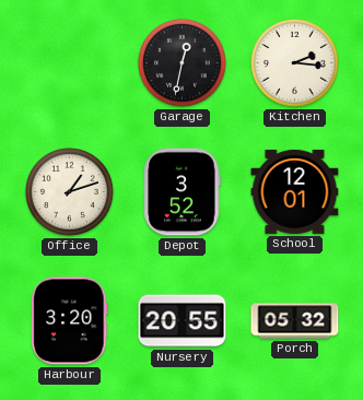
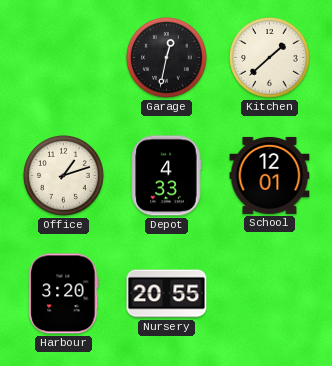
Kitchen: 2:16 -> 1:38 (270, 58)
Depot: 3:52 -> 4:33 (166, 176)
Porch: 05:32 -> none (295, 321)
